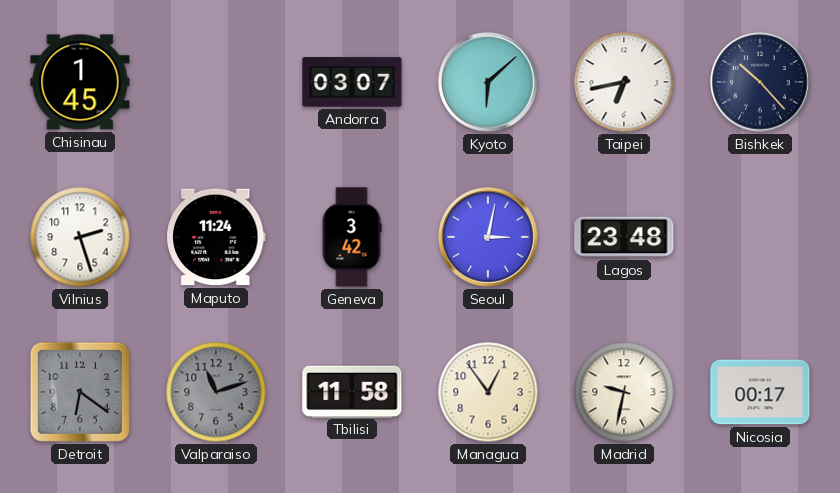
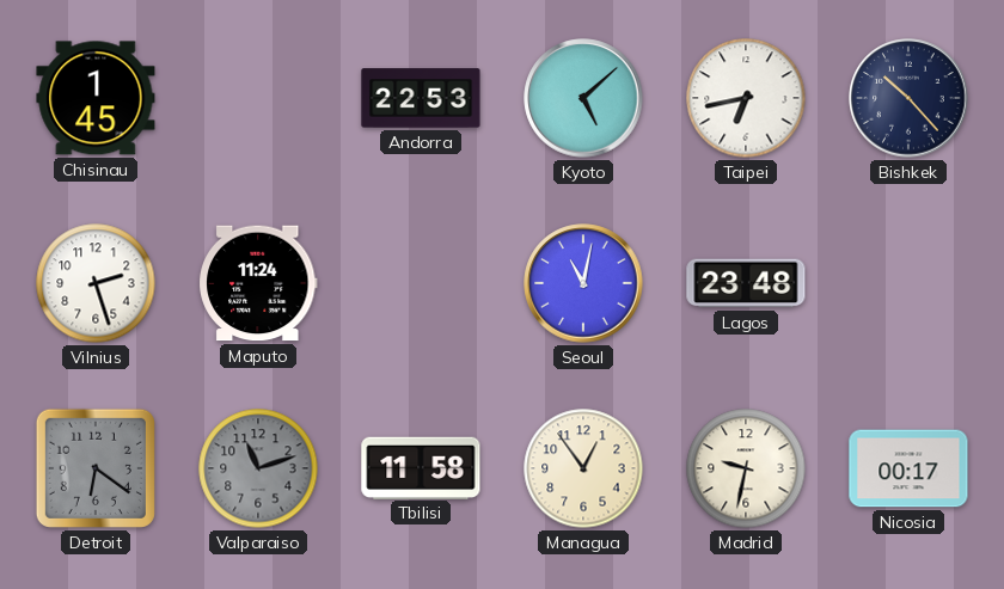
Andorra: 03:07 -> 22:53 (421, 98)
Kyoto: 6:08 -> 5:08 (583, 98)
Geneva: 3:42 -> none (352, 237)
Seoul: 3:02 -> 11:02 (583, 283)
